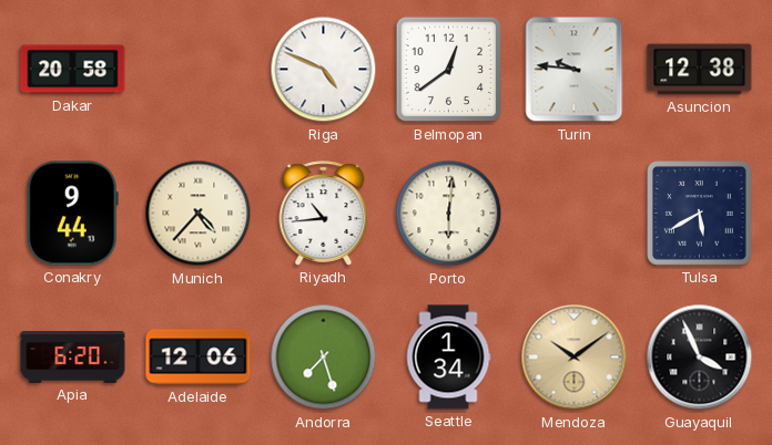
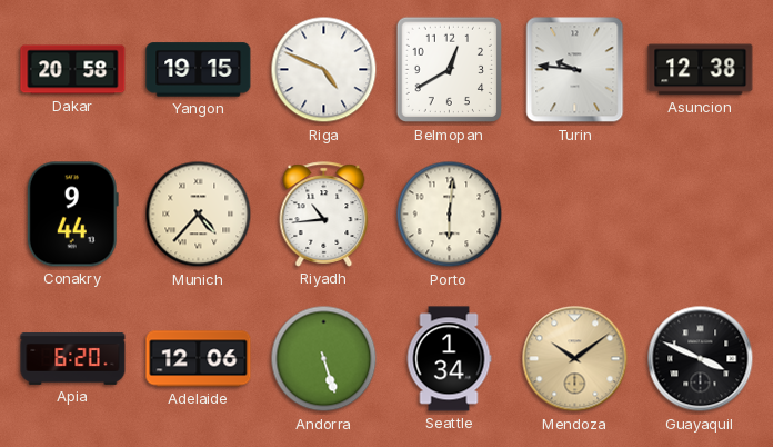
Yangon: none -> 19:15 (199, 70)
Belmopan: 12:39 -> 12:40 (450, 70)
Tulsa: 5:40 -> none (700, 214)
Andorra: 7:27 -> 5:27 (324, 359)
Guayaquil: 3:56 -> 3:49 (701, 359)
